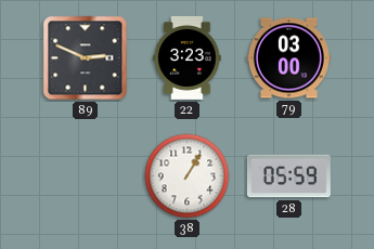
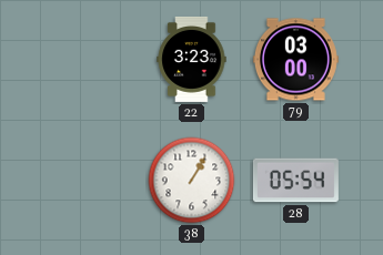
89: 2:49 -> none (86, 58)
28: 05:59 -> 05:54 (295, 181)
